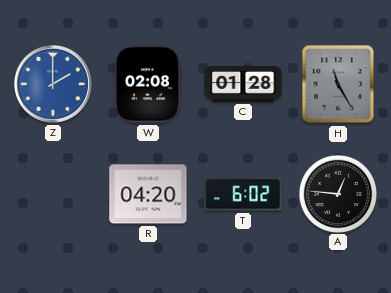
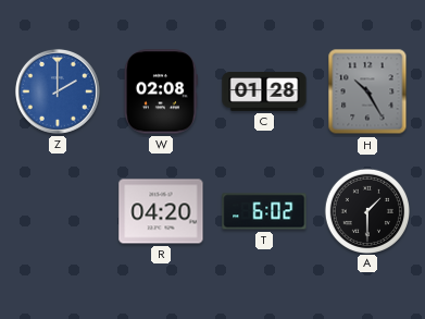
H: 11:25 -> 10:25 (367, 91)
A: 12:46 -> 1:30 (366, 210)
